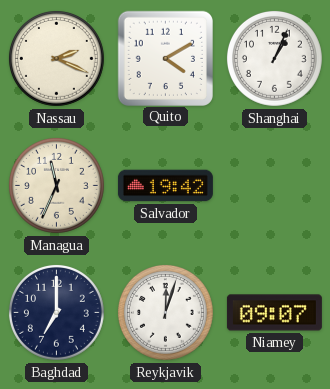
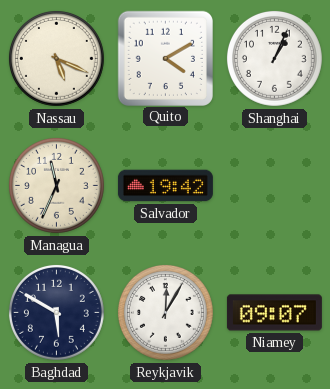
Nassau: 2:19 -> 5:19 (56, 58)
Baghdad: 7:00 -> 5:50 (56, 312)
Reykjavik: 12:03 -> 12:05 (165, 312)
